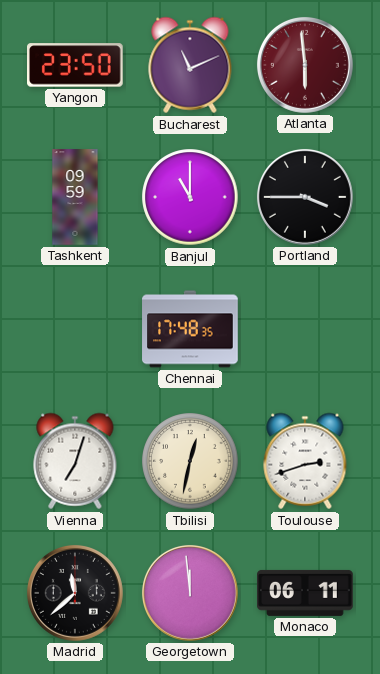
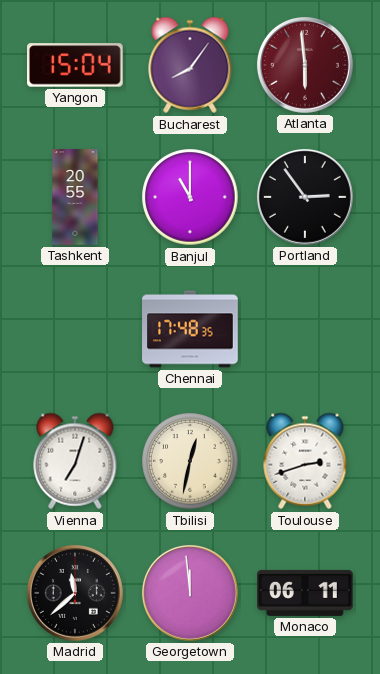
Yangon: 23:50 -> 15:04 (76, 65)
Bucharest: 11:11 -> 8:06 (190, 65)
Tashkent: 09:59 -> 20:55 (75, 197)
Portland: 3:45 -> 2:54 (305, 197)
